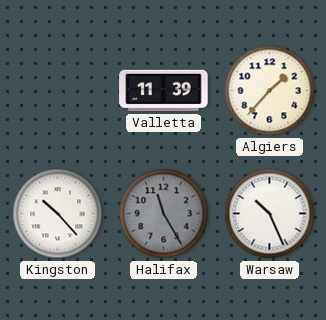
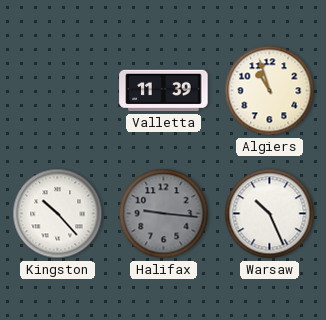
Algiers: 1:37 -> 10:57 (270, 91)
Halifax: 11:25 -> 9:16 (164, 214)
